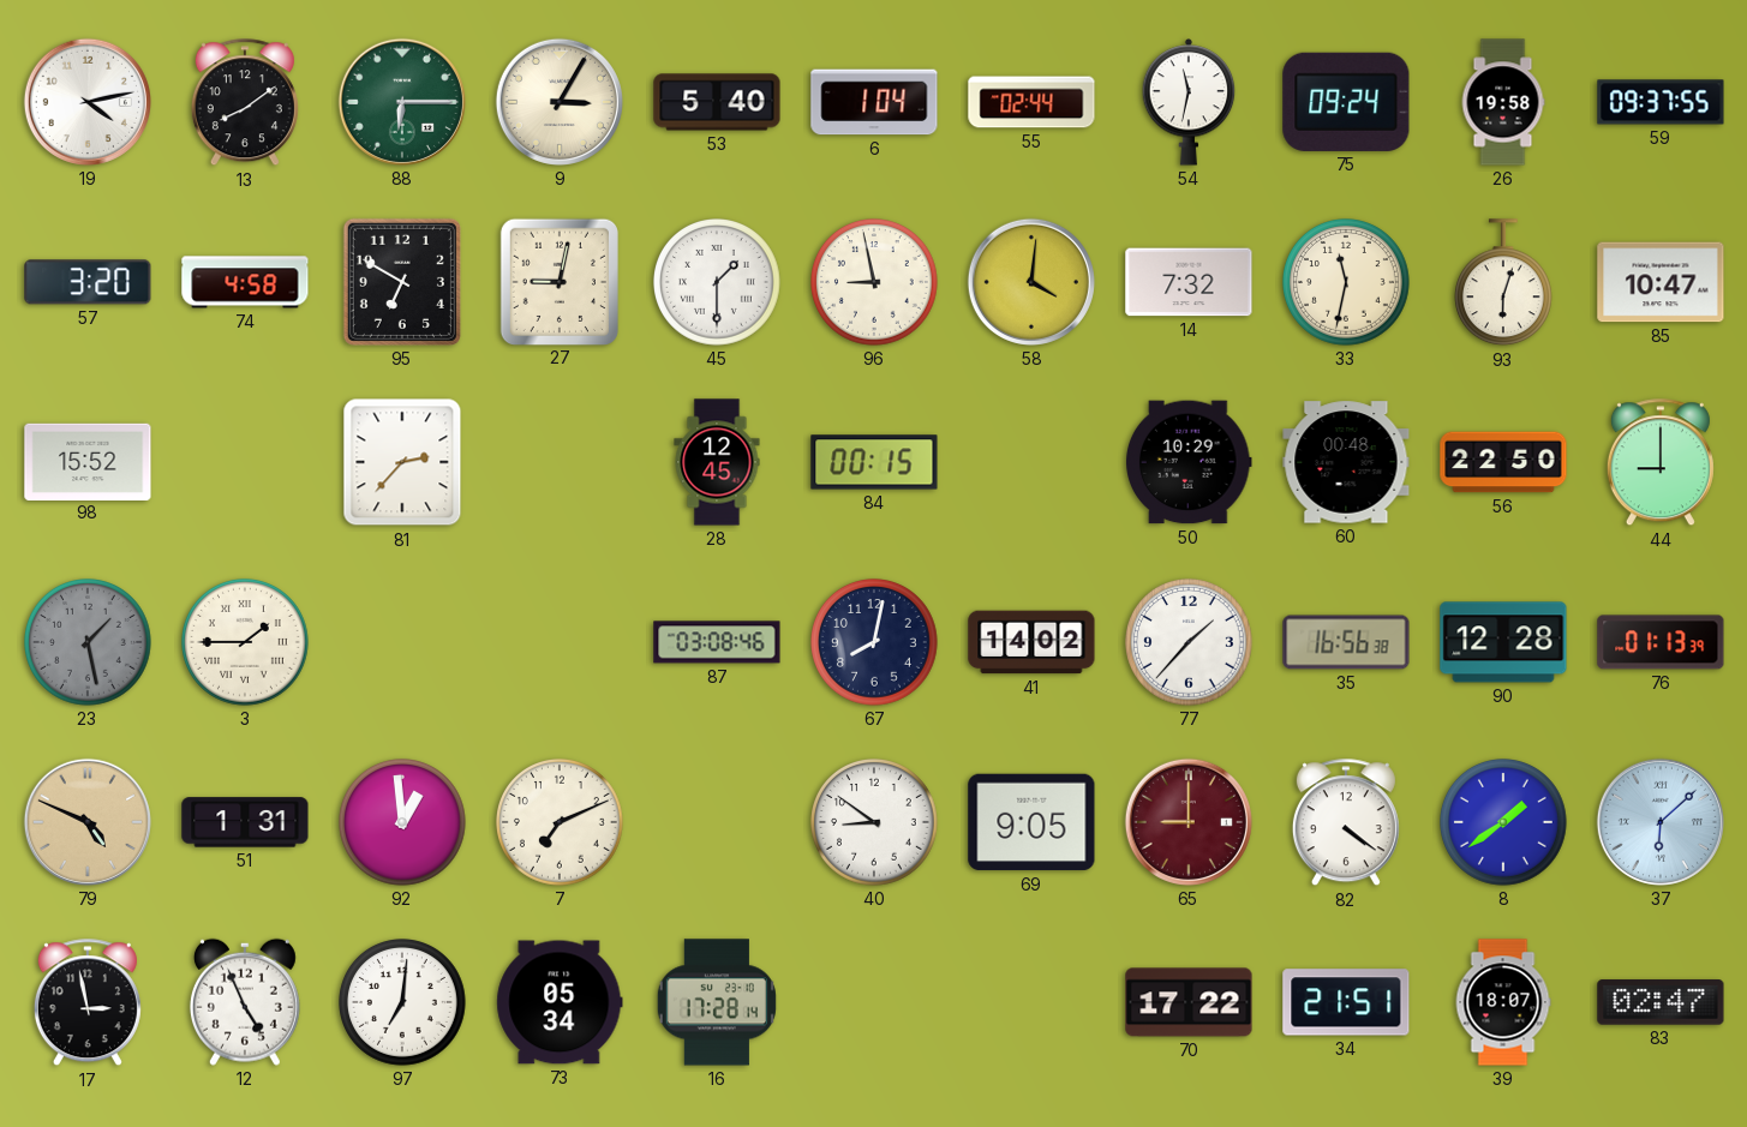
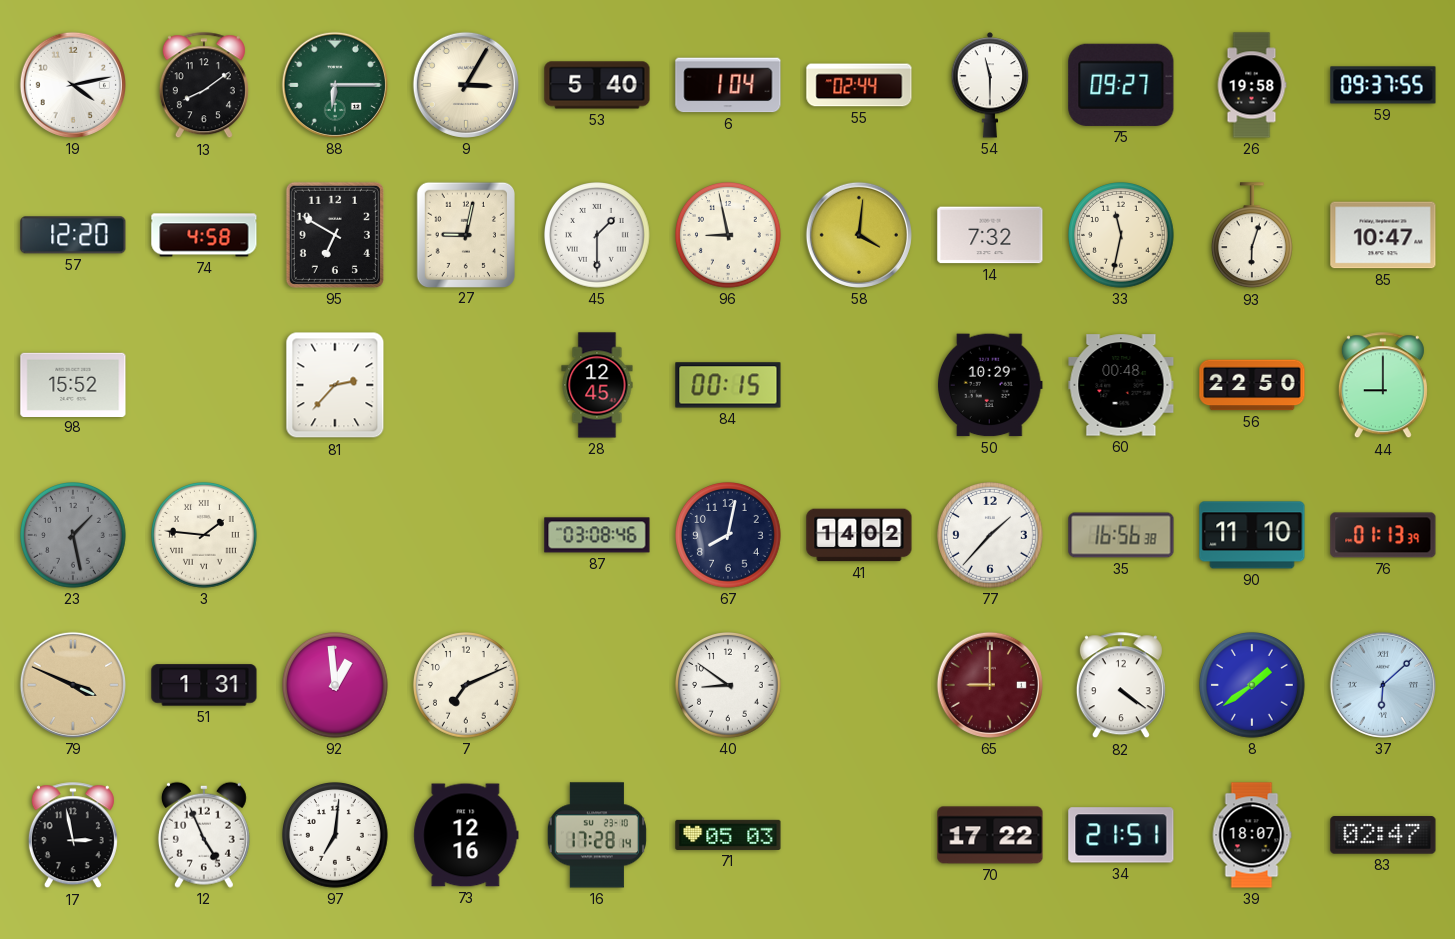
54: 11:32 -> 11:30 (990, 85)
75: 09:24 -> 09:27 (1121, 85)
57: 3:20 -> 12:20 (73, 235)
3: 1:45 -> 1:46 (205, 536)
90: 12:28 -> 11:10 (1252, 535)
79: 4:49 -> 3:49 (73, 685)
69: 9:05 -> none (1031, 822)
73: 05:34 -> 12:16 (466, 835)
71: none -> 05:03 (728, 835)
